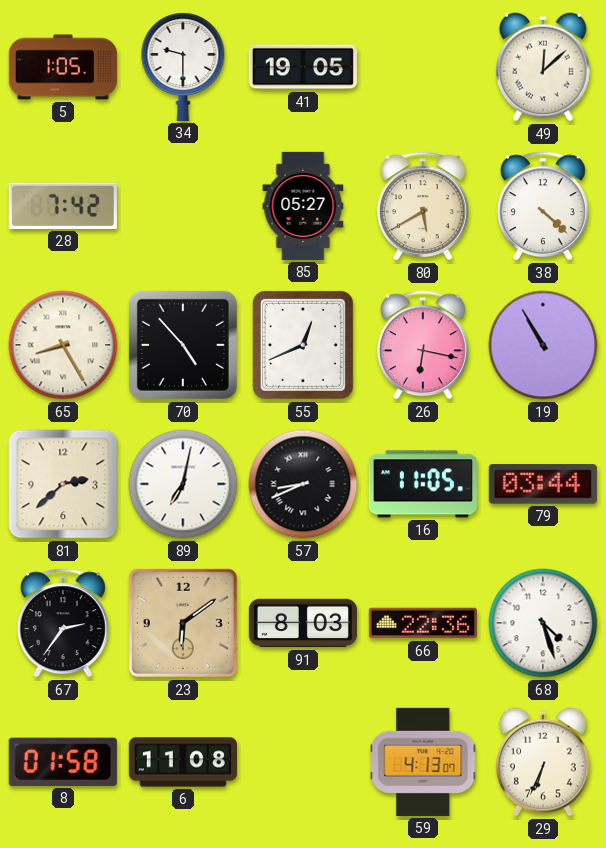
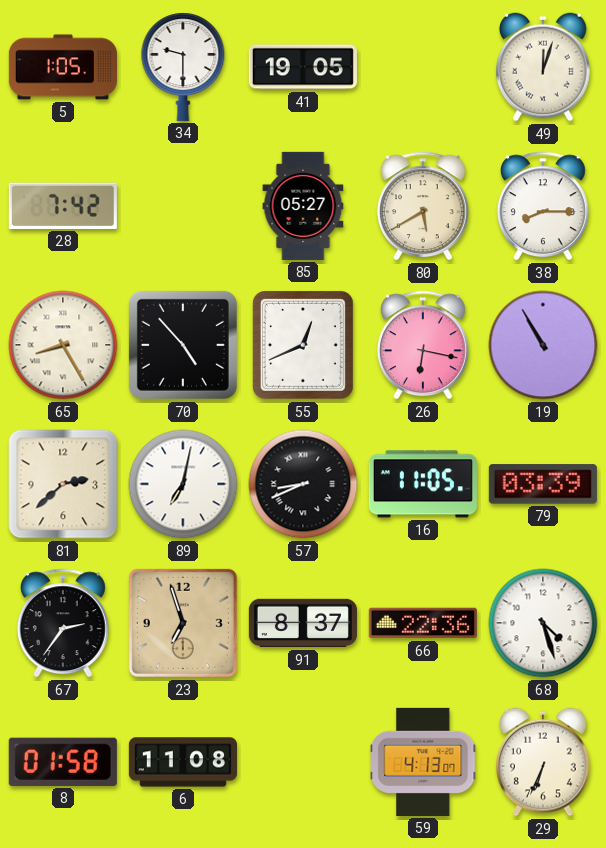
49: 12:08 -> 12:03 (544, 67)
38: 4:22 -> 8:15 (543, 206)
79: 03:44 -> 03:39 (543, 484)
23: 6:09 -> 6:57 (183, 623)
91: 8:03 -> 8:37 (303, 623)
